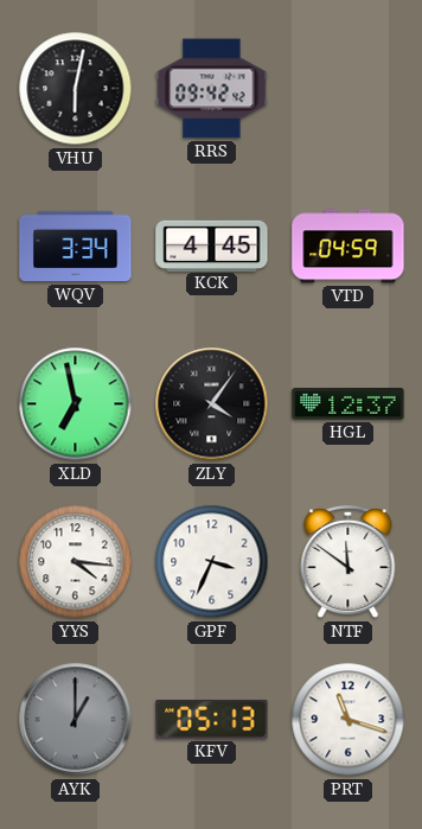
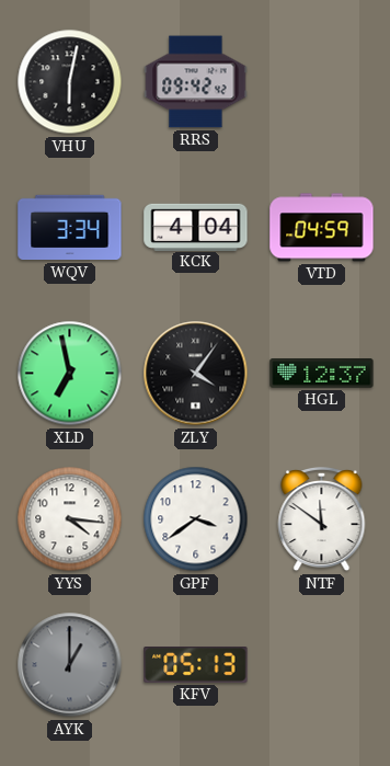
KCK: 4:45 -> 4:04 (196, 227)
GPF: 3:34 -> 3:39 (196, 519)
PRT: 11:18 -> none (349, 720)
